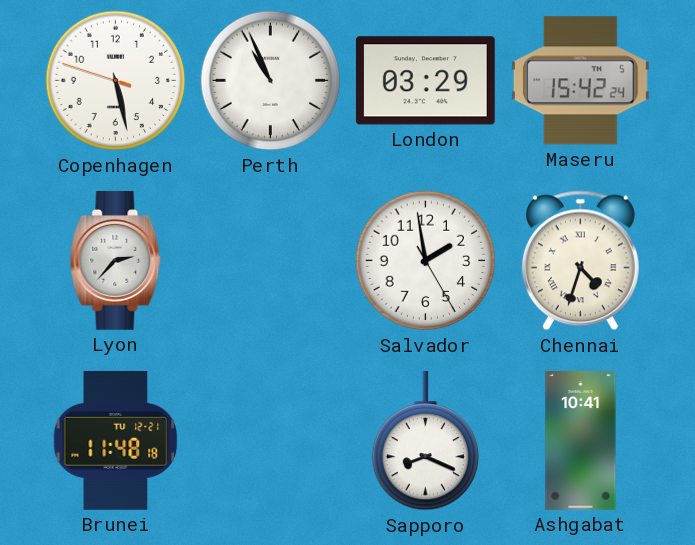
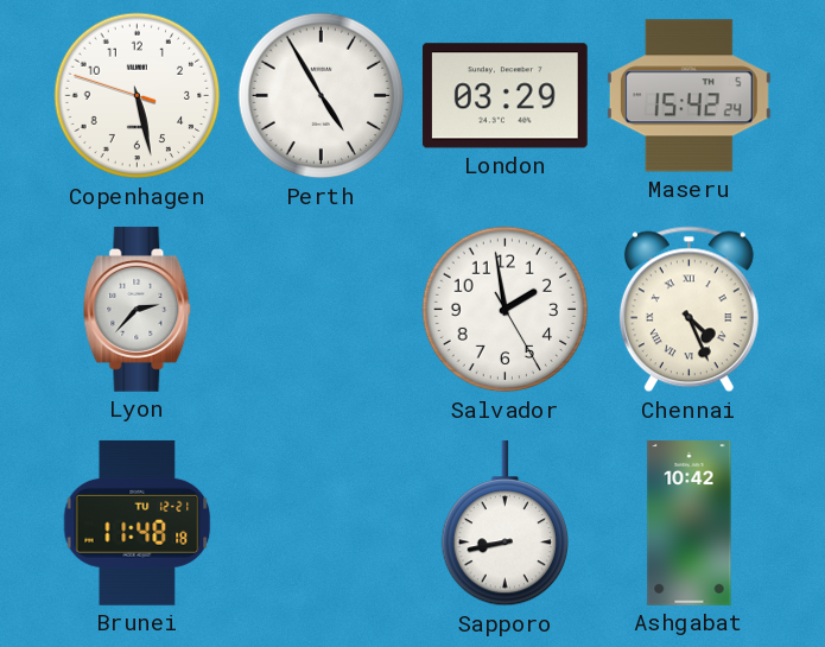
Perth: 10:56 -> 4:55 (322, 96)
Chennai: 4:33 -> 4:26 (688, 310)
Sapporo: 8:19 -> 8:43 (506, 524)
Ashgabat: 10:41 -> 10:42 (690, 524)
